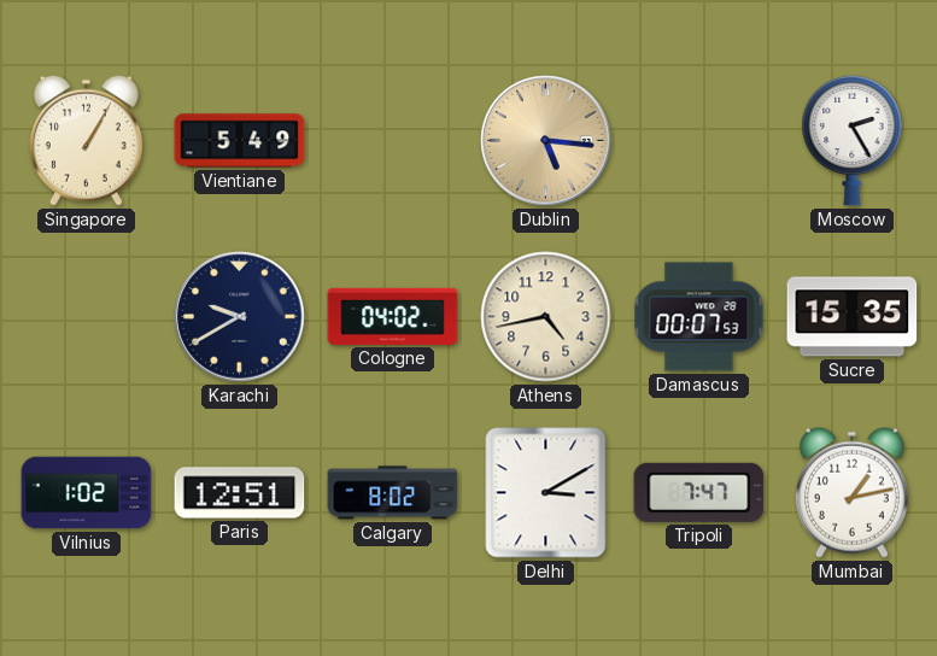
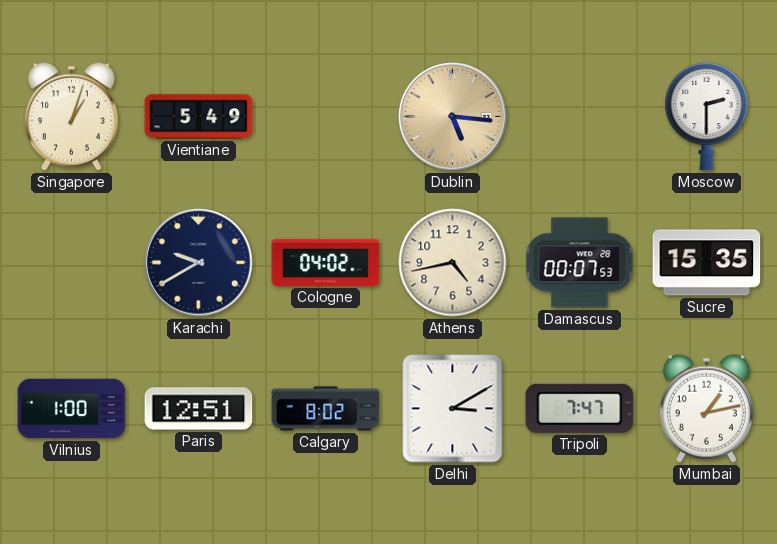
Singapore: 1:05 -> 1:03 (71, 116)
Moscow: 2:25 -> 2:30 (707, 116)
Vilnius: 1:02 -> 1:00 (72, 409)
